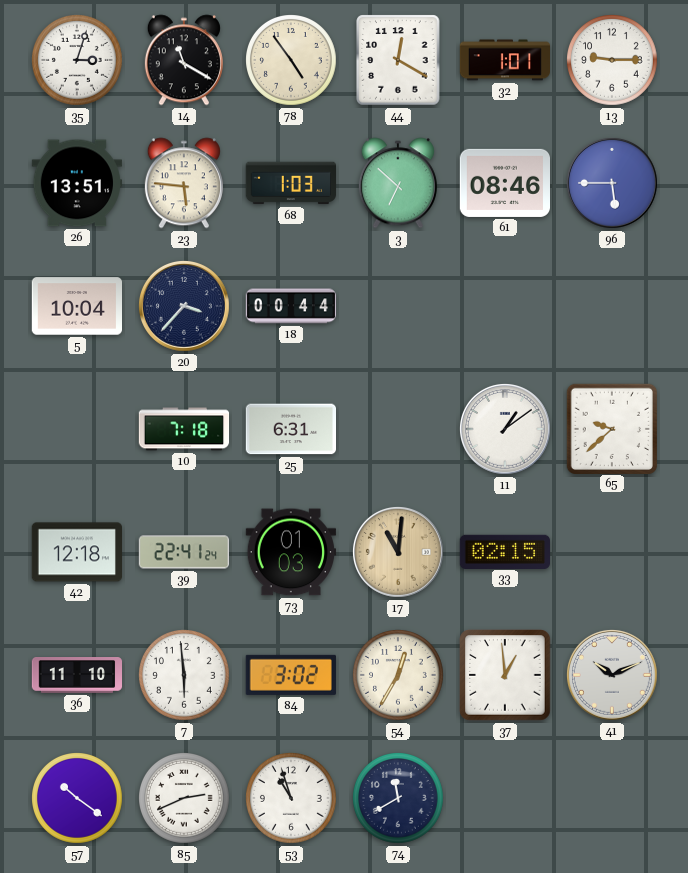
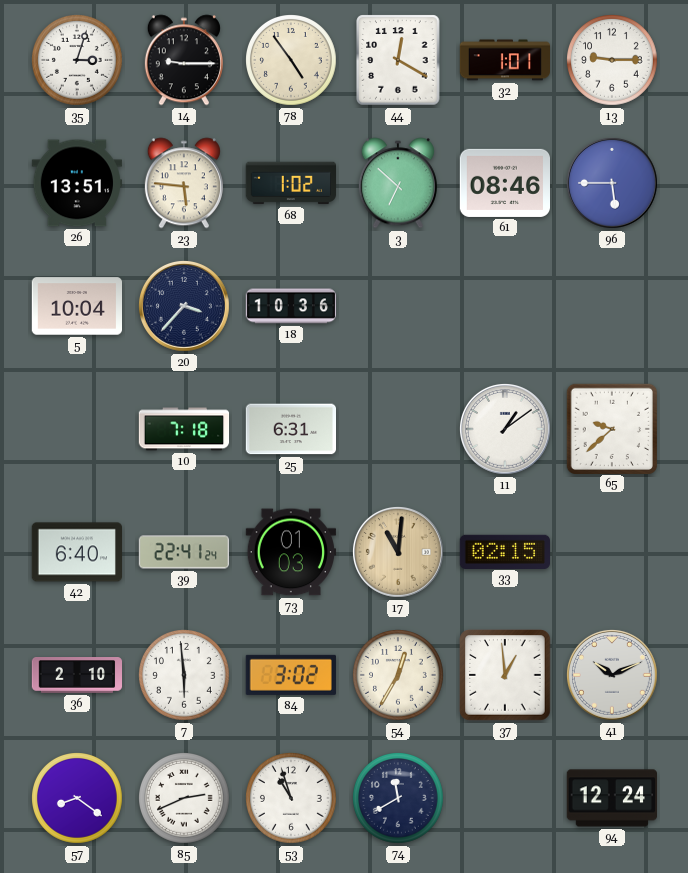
14: 11:20 -> 9:15 (184, 60)
68: 1:03 -> 1:02 (290, 183)
18: 00:44 -> 10:36 (290, 306)
42: 12:18 -> 6:40 (76, 552)
36: 11:10 -> 2:10 (77, 676)
57: 10:21 -> 8:21 (78, 799)
94: none -> 12:24 (611, 798)
